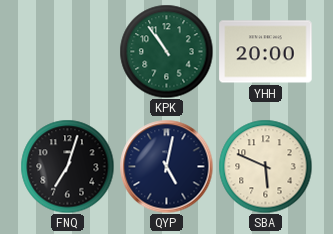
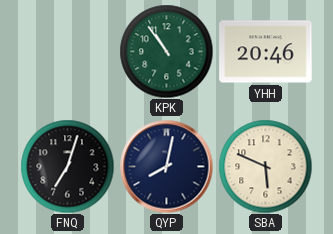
YHH: 20:00 -> 20:46 (266, 52)
QYP: 5:02 -> 8:02 (166, 166)
